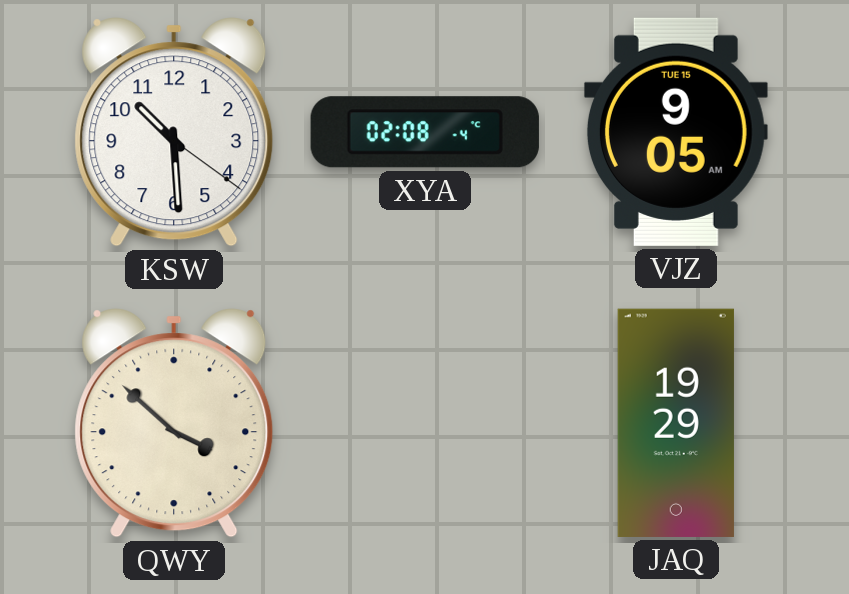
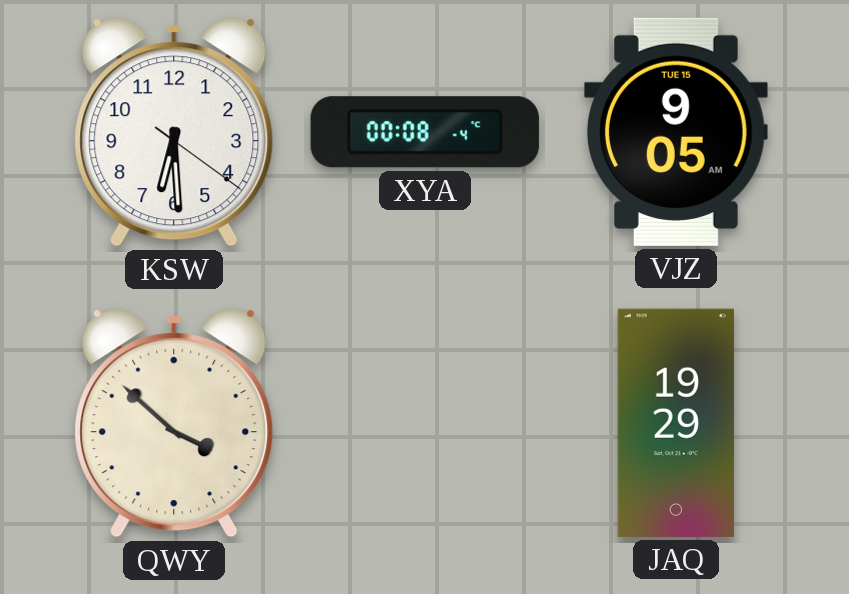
KSW: 10:29 -> 6:29 (174, 132)
XYA: 02:08 -> 00:08 (425, 132)
